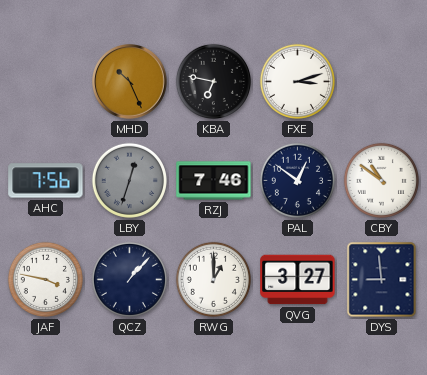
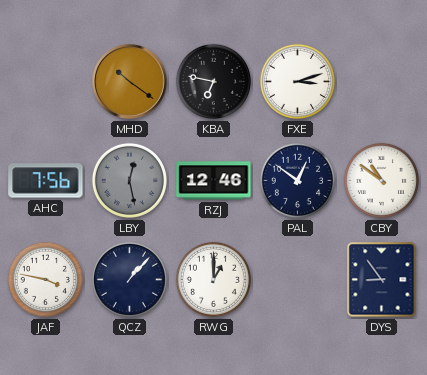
MHD: 10:26 -> 10:21 (130, 82)
LBY: 12:33 -> 12:28 (129, 180)
RZJ: 7:46 -> 12:46 (214, 181)
QVG: 3:27 -> none (298, 280)
DYS: 8:59 -> 8:54 (382, 280)
